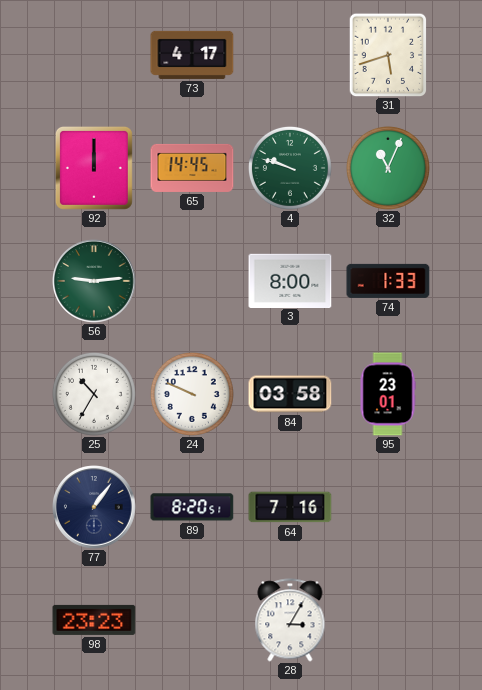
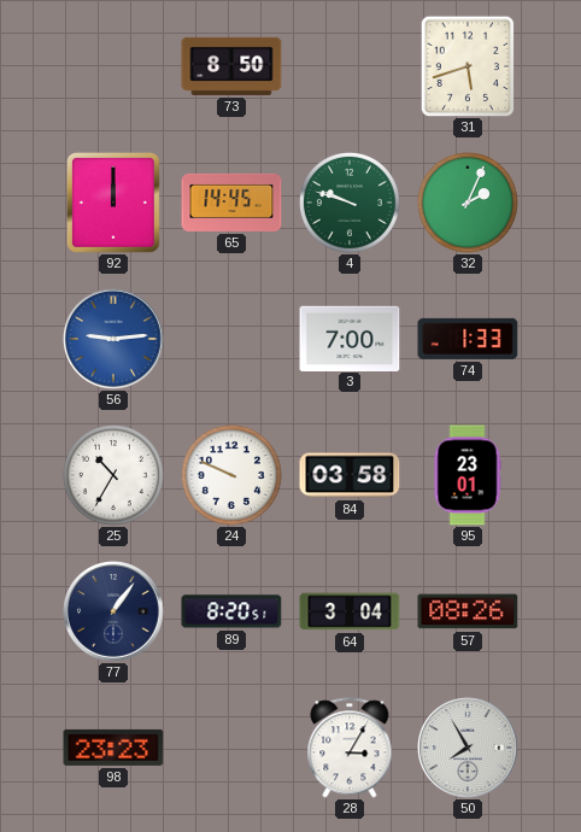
73: 4:17 -> 8:50 (231, 66)
32: 11:04 -> 2:04 (468, 203)
56 dial: green -> blue (113, 339)
3: 8:00 -> 7:00 (350, 338)
64: 7:16 -> 3:04 (350, 611)
57: none -> 08:26 (468, 611)
50: none -> 7:55 (468, 748)
